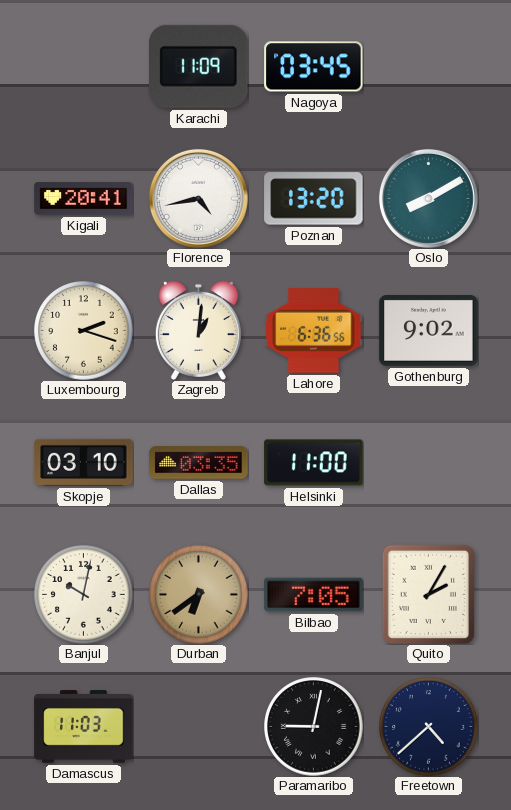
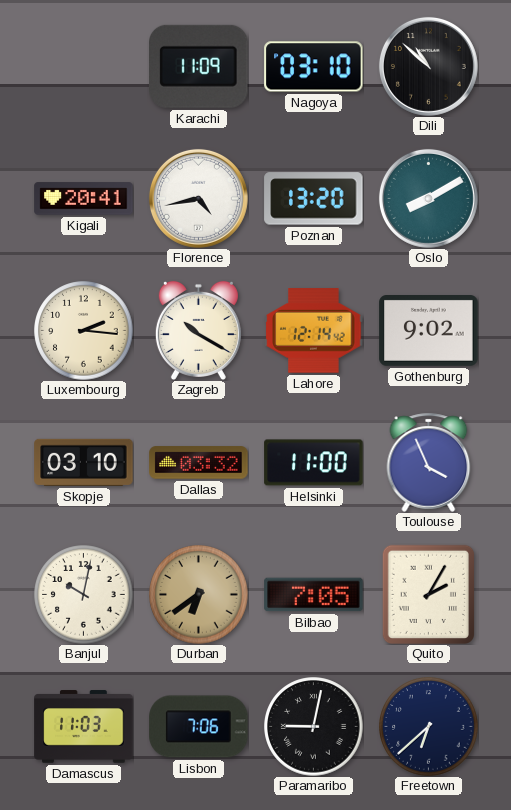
Nagoya: 03:45 -> 03:10 (314, 67)
Dili: none -> 10:52 (428, 66)
Luxembourg: 2:18 -> 2:16 (84, 331)
Zagreb: 1:01 -> 10:20 (198, 330)
Lahore: 6:36 -> 12:14 (314, 331)
Dallas: 03:35 -> 03:32 (199, 463)
Toulouse: none -> 3:56 (429, 462)
Lisbon: none -> 7:06 (199, 727)
Freetown: 4:38 -> 6:38 (429, 727)
